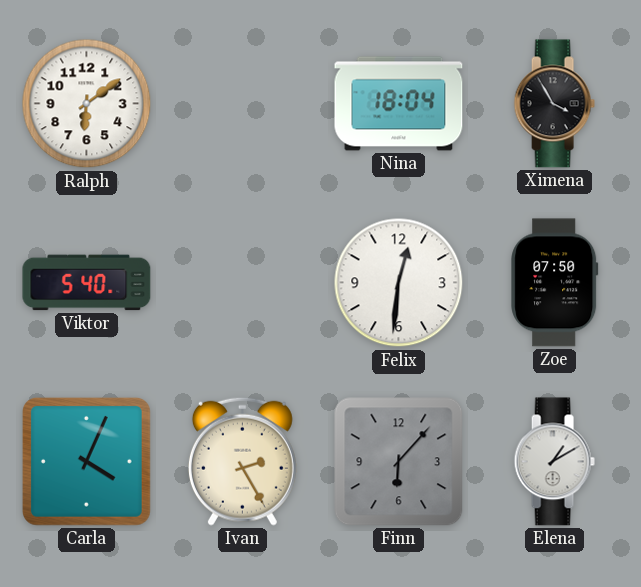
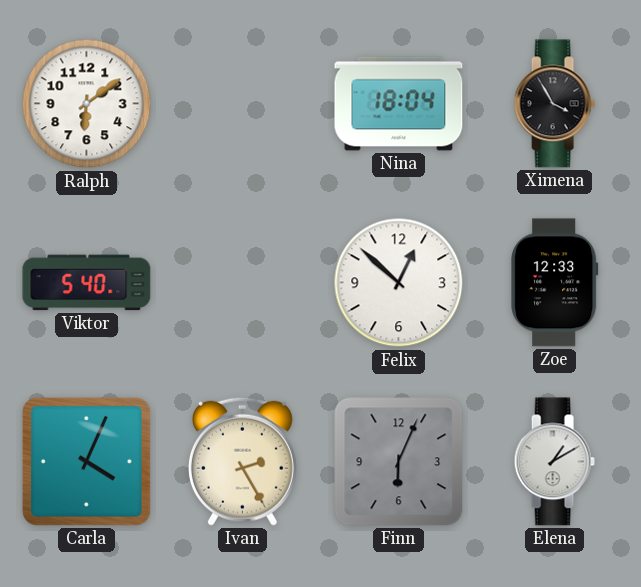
Felix: 12:31 -> 12:52 (399, 283)
Zoe: 07:50 -> 12:33 (555, 283)
Finn: 6:07 -> 6:04 (399, 462)
